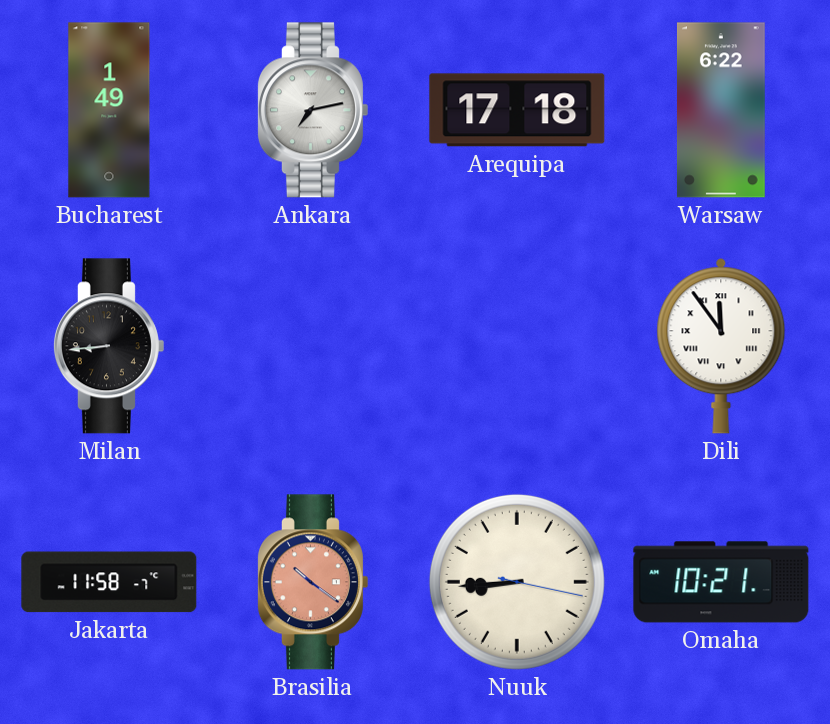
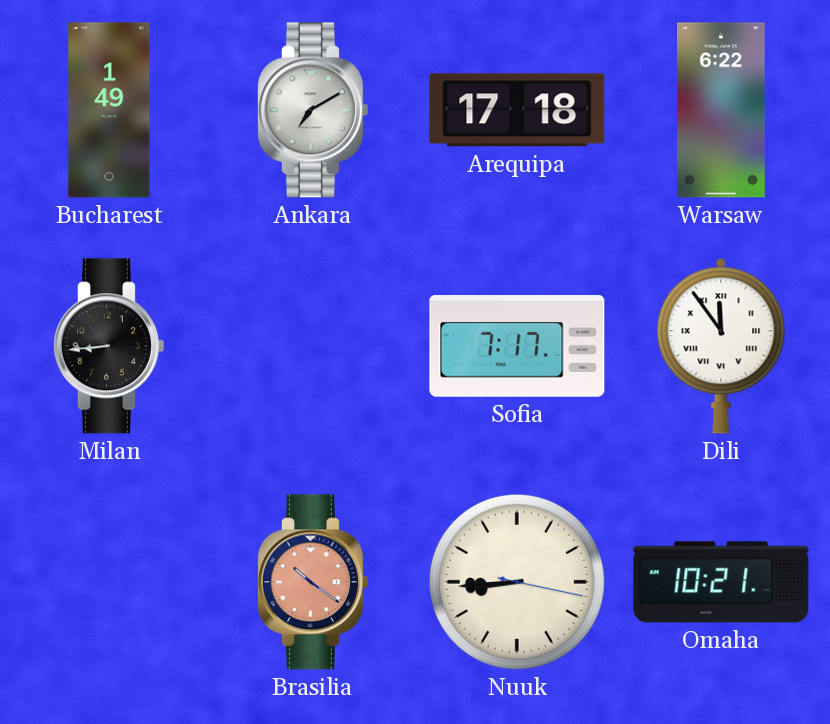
Ankara: 7:13 -> 7:10 (312, 110)
Sofia: none -> 7:17 (517, 346)
Jakarta: 11:58 -> none (109, 582)
